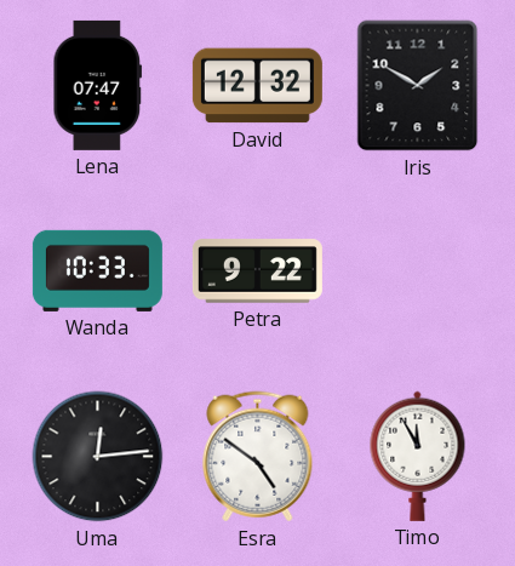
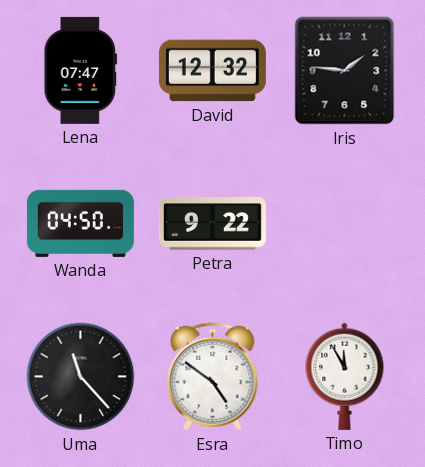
Iris: 1:50 -> 1:46 (345, 71)
Wanda: 10:33 -> 04:50 (80, 223)
Uma: 12:14 -> 11:23 (81, 377)
